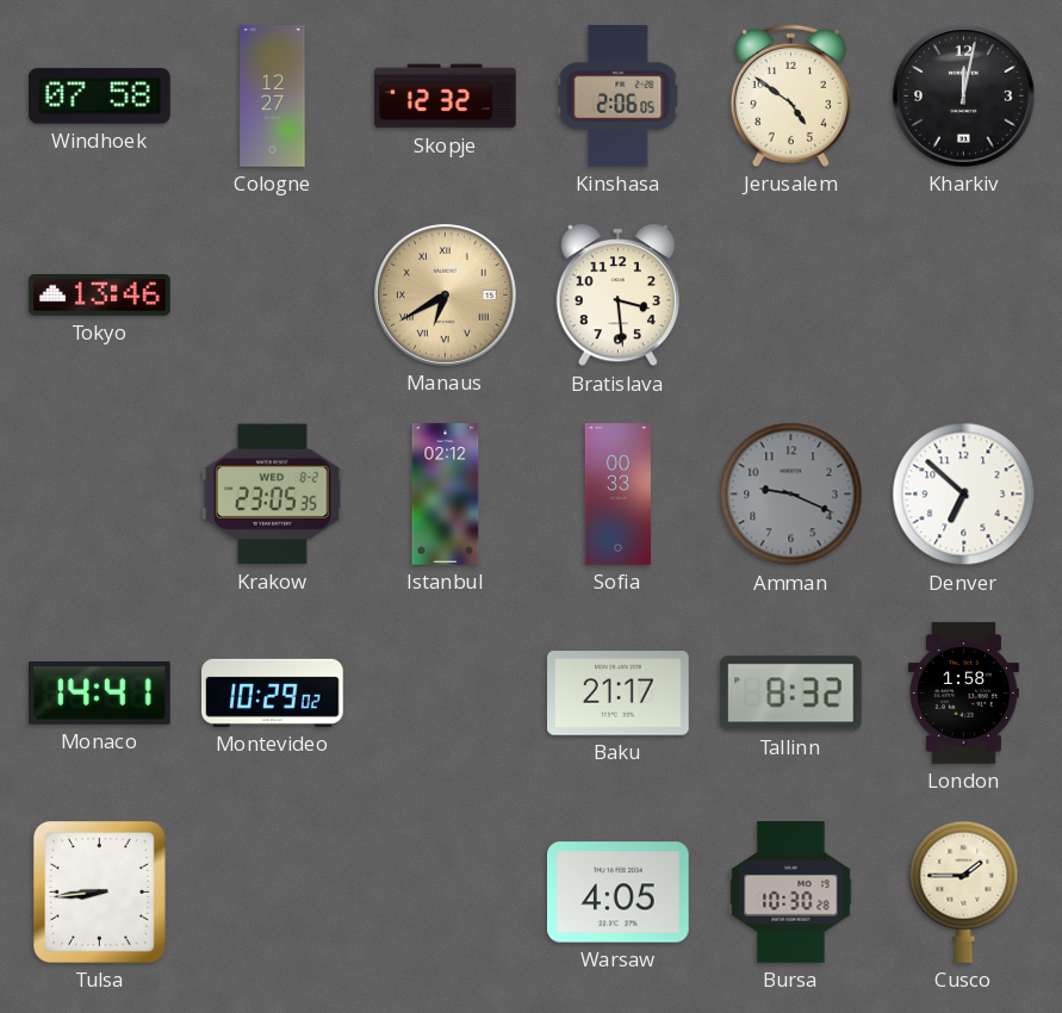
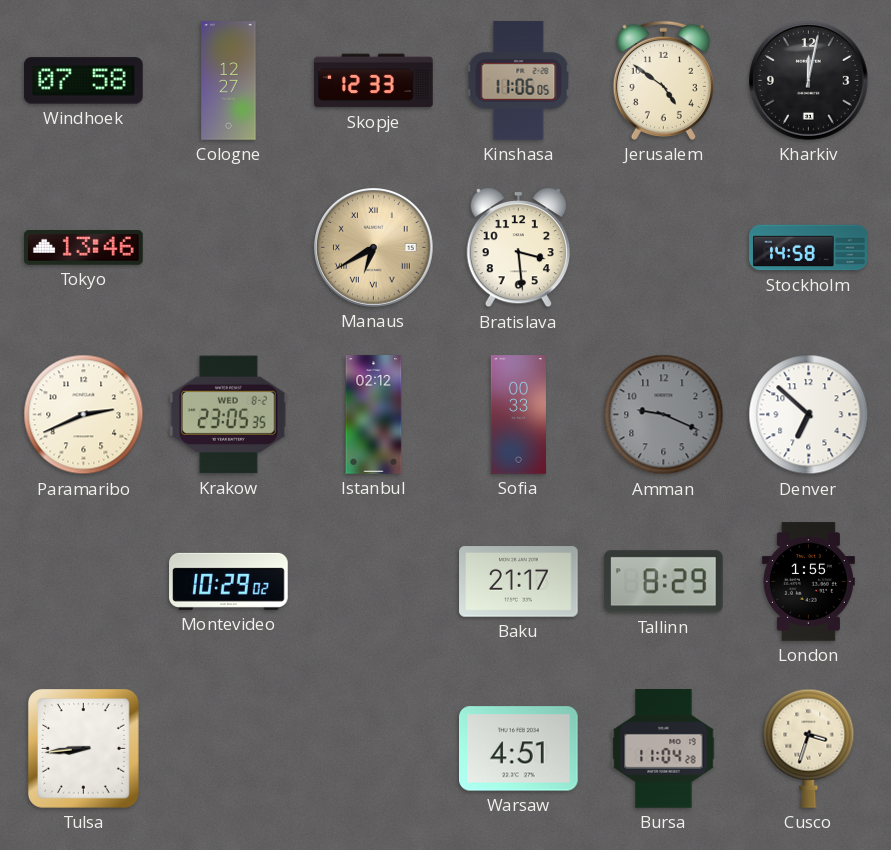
Skopje: 12:32 -> 12:33 (374, 81)
Kinshasa: 2:06 -> 11:06 (519, 81)
Stockholm: none -> 14:58 (809, 248)
Paramaribo: none -> 2:41 (84, 415)
Monaco: 14:41 -> none (100, 692)
Tallinn: 8:32 -> 8:29 (663, 582)
London: 1:58 -> 1:55 (808, 582)
Warsaw: 4:05 -> 4:51 (519, 749)
Bursa: 10:30 -> 11:04 (664, 749)
Cusco: 1:45 -> 3:33 (809, 748)
